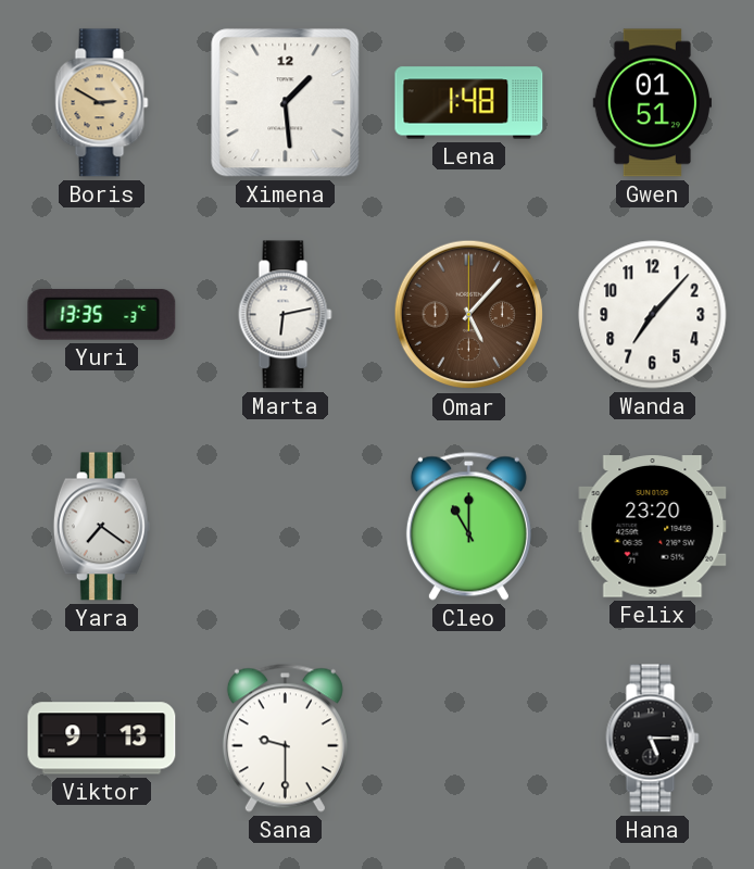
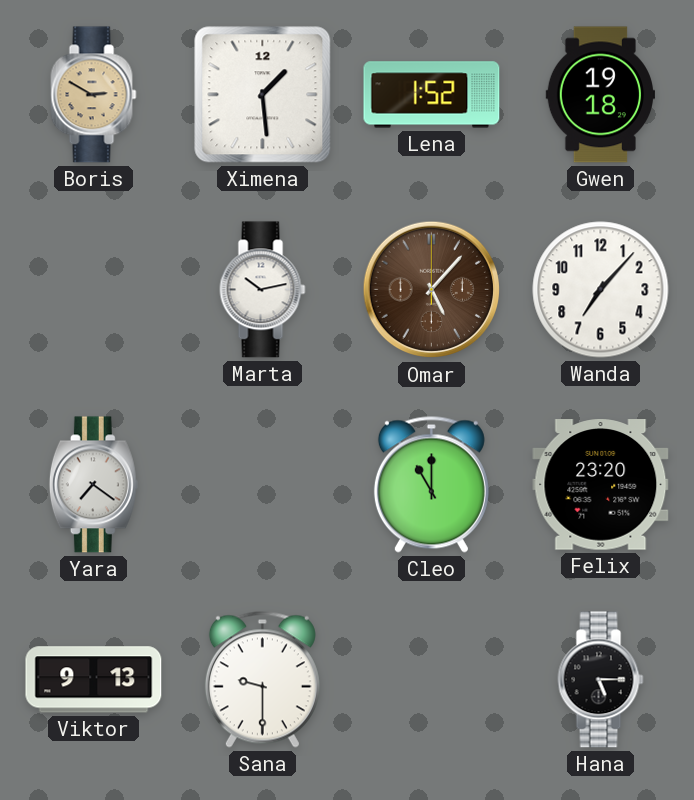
Lena: 1:48 -> 1:52 (432, 95)
Gwen: 01:51 -> 19:18 (600, 95)
Yuri: 13:35 -> none (102, 315)
Marta: 6:13 -> 10:13 (263, 290)
